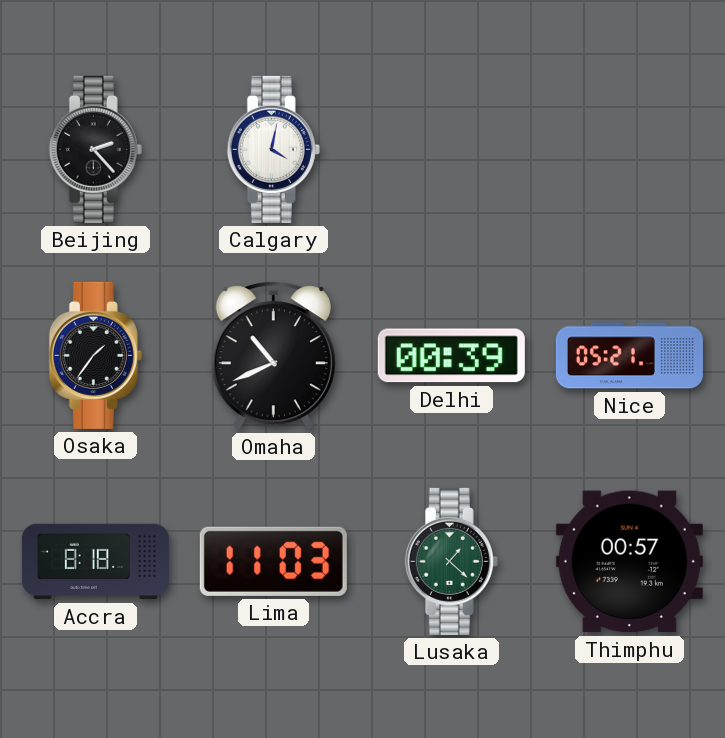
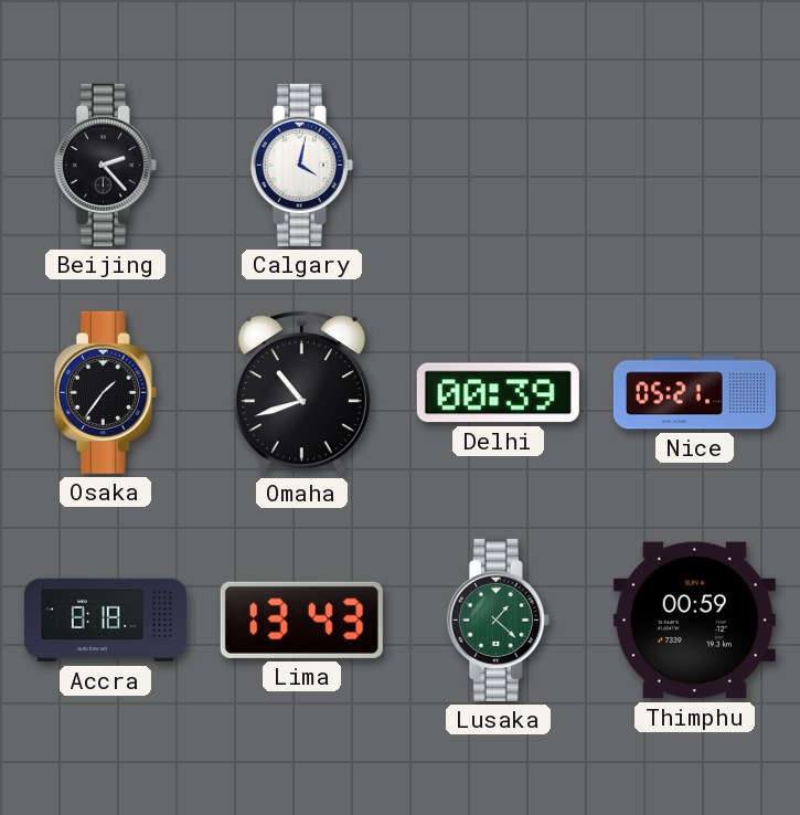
Omaha: 10:41 -> 10:42 (301, 393)
Lima: 11:03 -> 13:43 (301, 620)
Thimphu: 00:57 -> 00:59 (694, 621)
